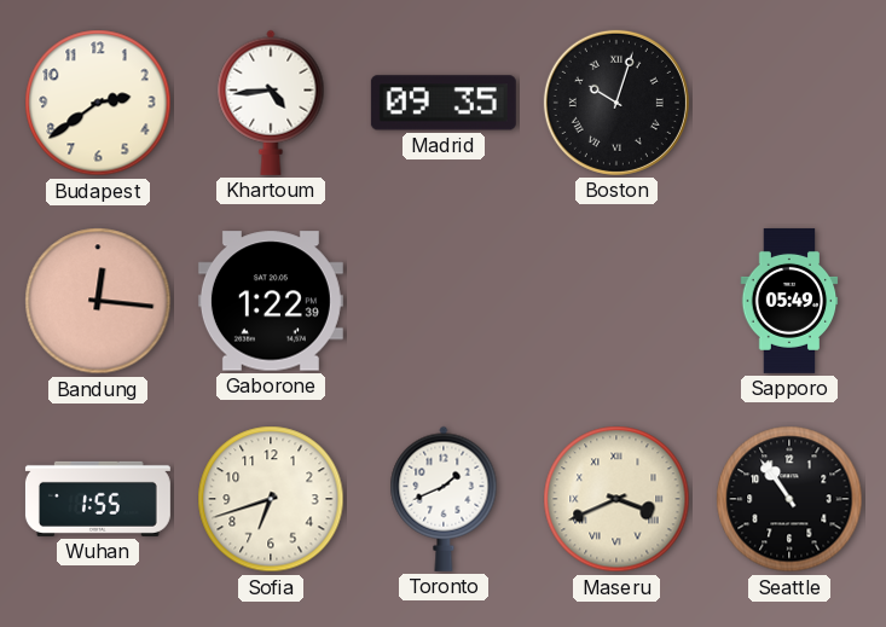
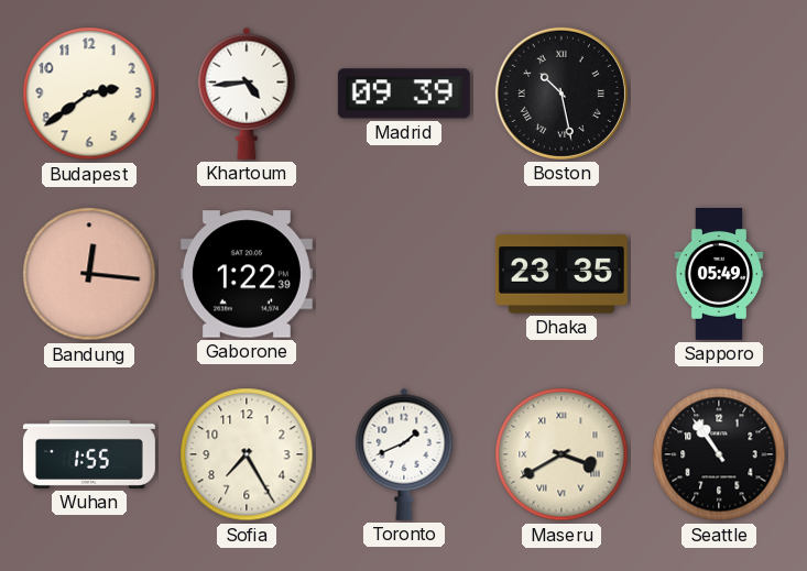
Madrid: 09:35 -> 09:39 (404, 94)
Boston: 10:03 -> 10:28 (561, 94)
Dhaka: none -> 23:35 (561, 274)
Sofia: 6:42 -> 7:25 (247, 454)
Maseru: 3:41 -> 3:40 (561, 454)
